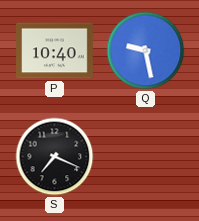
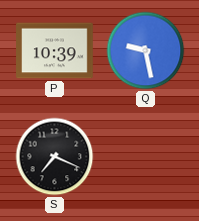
P: 10:40 -> 10:39 (55, 51)
